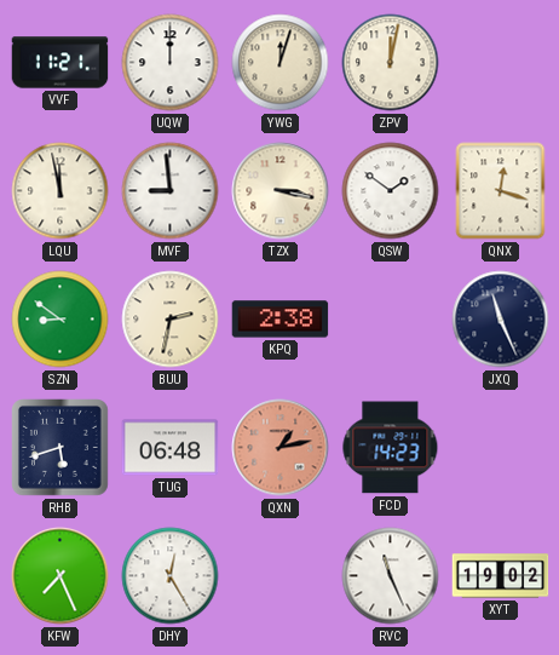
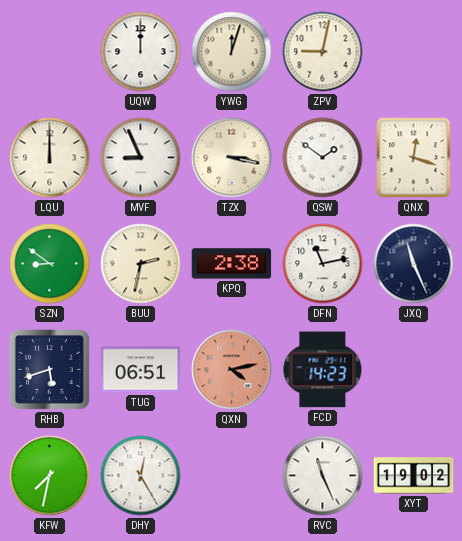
VVF: 11:21 -> none (60, 63)
ZPV: 12:02 -> 9:02 (323, 52)
LQU: 11:58 -> 12:00 (50, 158)
MVF: 8:59 -> 8:56 (141, 158)
DFN: none -> 11:13 (323, 264)
TUG: 06:48 -> 06:51 (141, 370)
QXN: 1:13 -> 4:13 (232, 370)
KFW: 7:26 -> 7:32 (50, 476)
